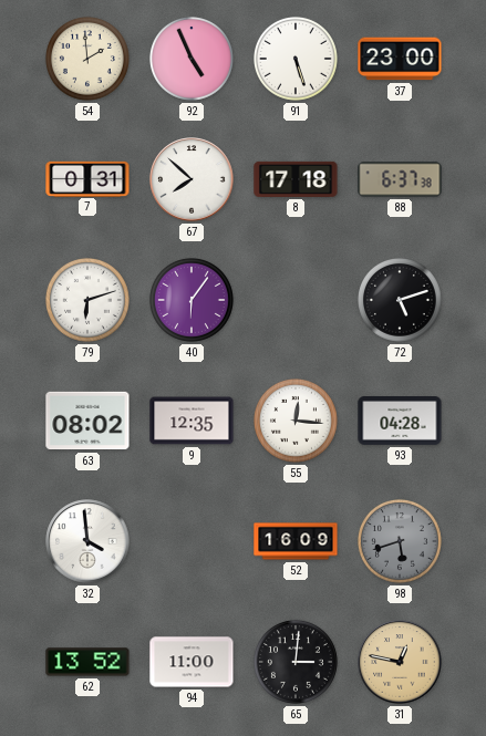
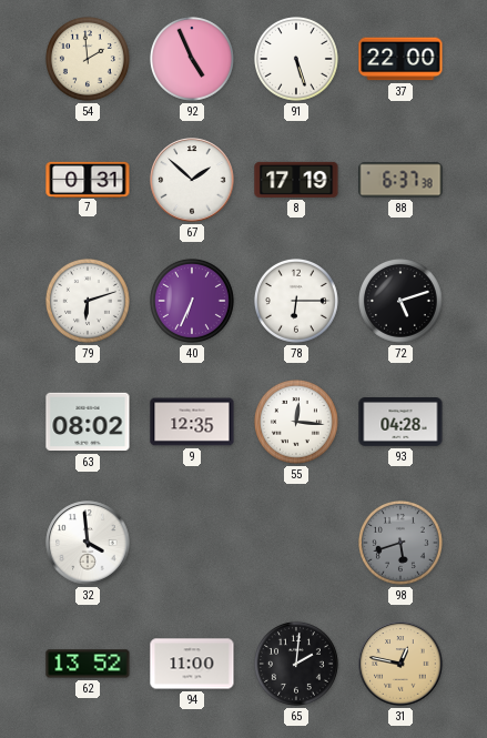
37: 23:00 -> 22:00 (400, 59)
67: 7:52 -> 1:52 (192, 180)
8: 17:18 -> 17:19 (296, 180)
40: 6:06 -> 6:34 (192, 301)
78: none -> 6:15 (296, 301)
52: 16:09 -> none (296, 541)
65: 3:01 -> 2:01 (296, 664)
